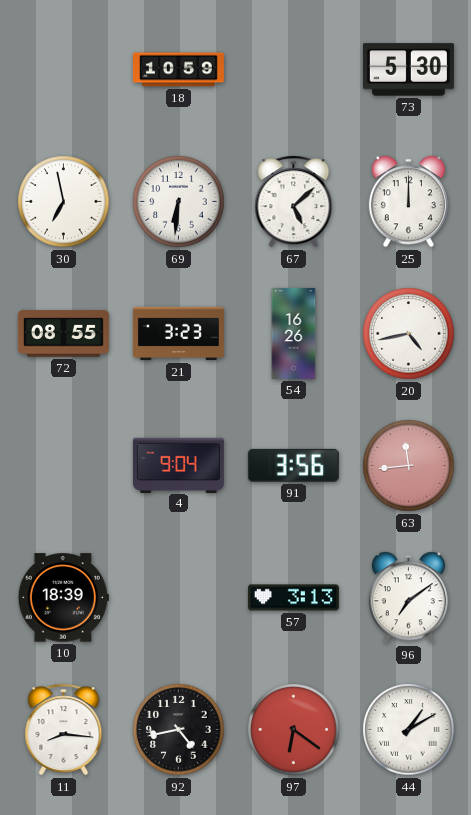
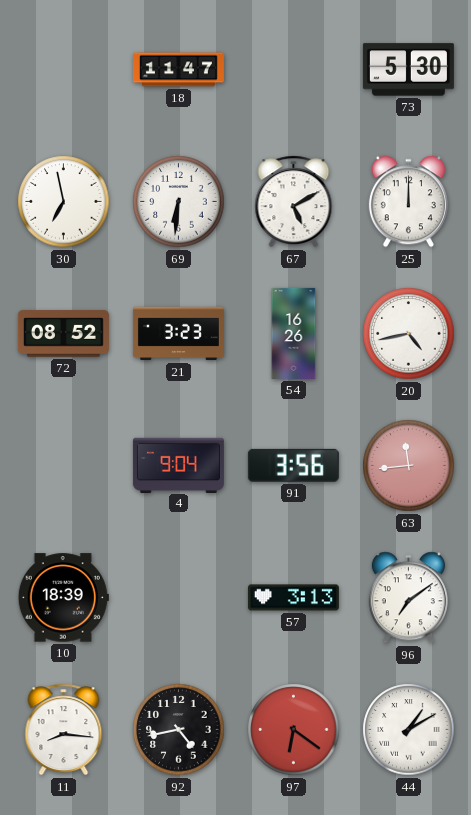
18: 10:59 -> 11:47 (178, 70)
67: 5:08 -> 5:10 (294, 202)
72: 08:55 -> 08:52 (63, 334)
